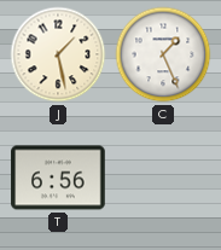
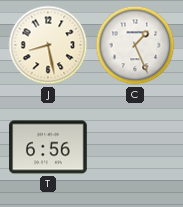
J: 1:28 -> 8:28 (48, 45)
